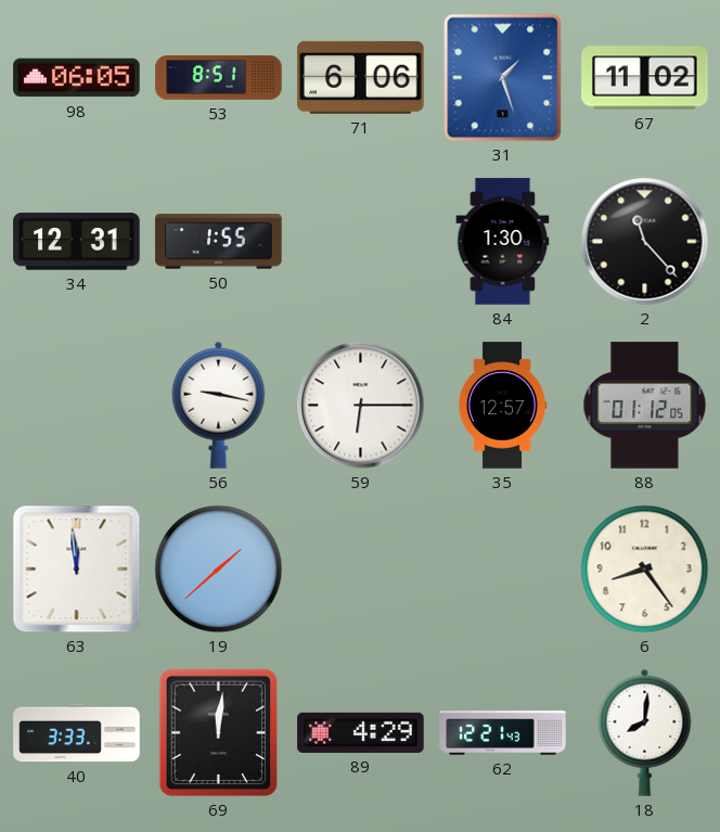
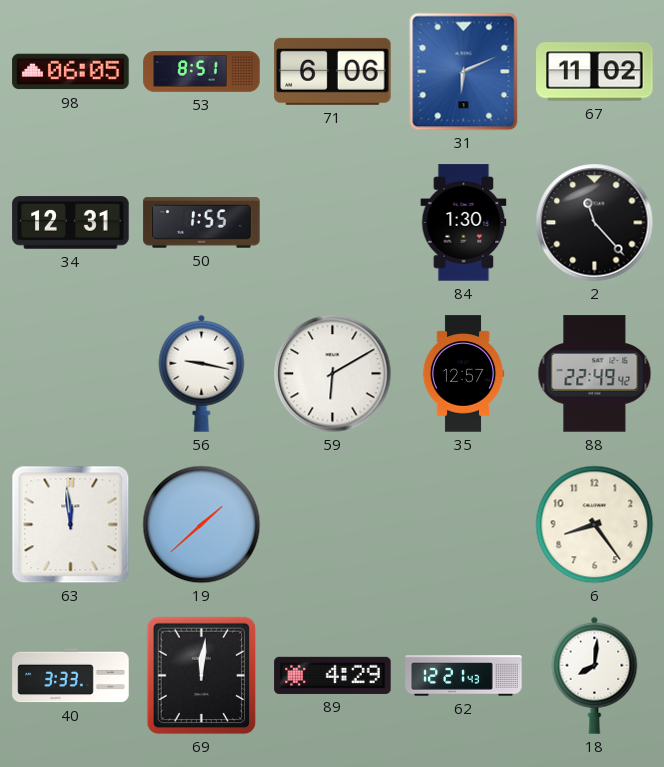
31: 1:27 -> 6:11 (464, 72)
59: 6:15 -> 6:10 (333, 374)
88: 01:12 -> 22:49 (595, 374)
